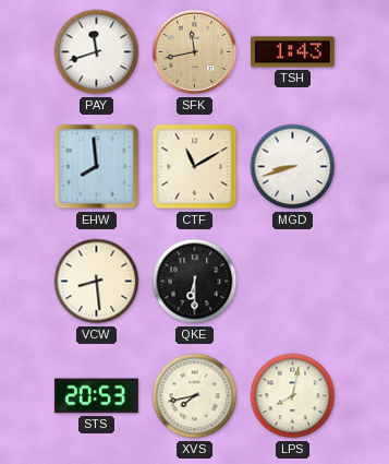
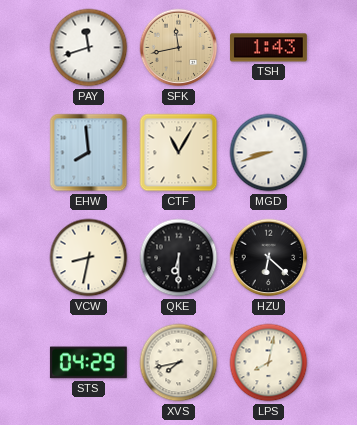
CTF: 11:10 -> 11:05 (179, 153)
VCW: 8:29 -> 8:32 (89, 258)
HZU: none -> 6:22 (269, 258)
STS: 20:53 -> 04:29 (88, 363)
